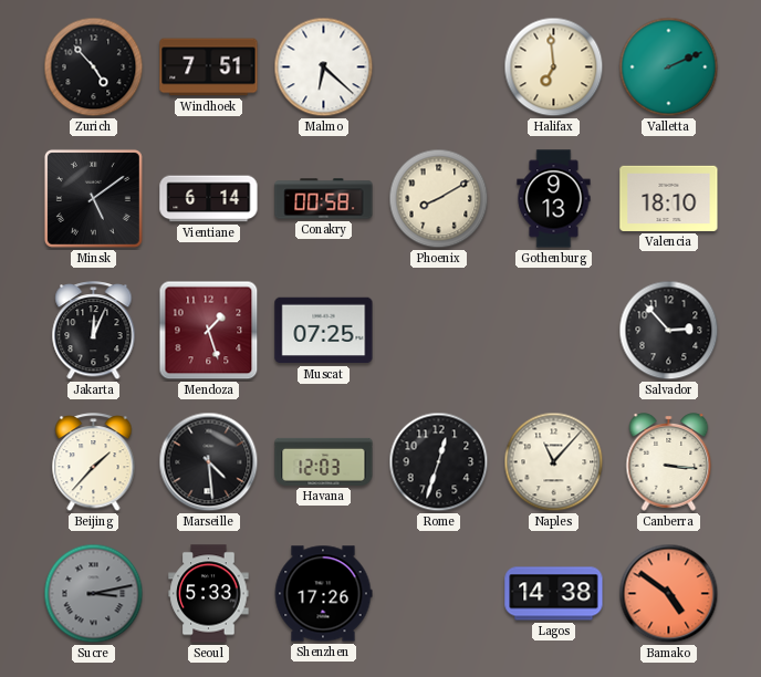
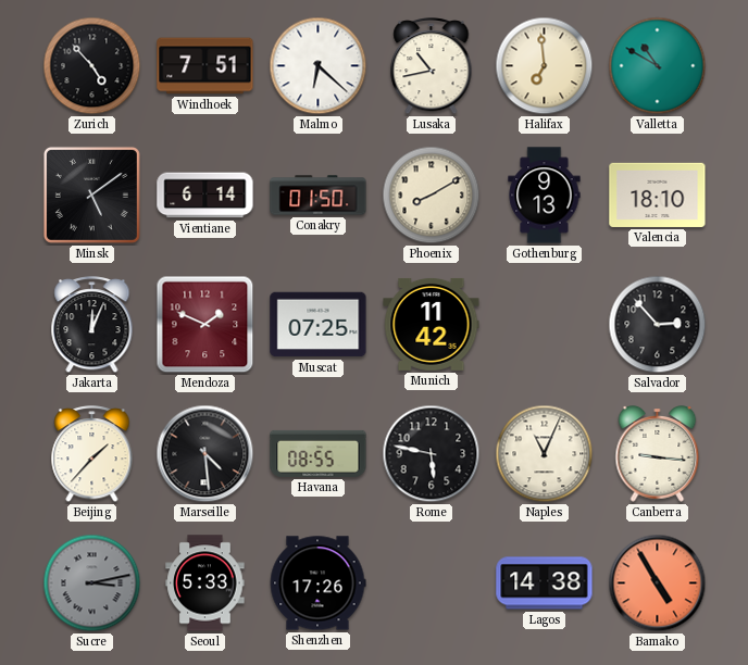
Lusaka: none -> 10:43 (432, 66)
Valletta: 2:11 -> 10:50 (658, 66)
Conakry: 00:58 -> 01:50 (319, 196)
Mendoza: 1:27 -> 1:49 (205, 325)
Munich: none -> 11:42 (432, 324)
Havana: 12:03 -> 08:55 (319, 453)
Rome: 12:33 -> 5:47 (432, 454)
Naples: 11:07 -> 11:04 (545, 454)
Canberra: 3:16 -> 9:16 (658, 454)
Bamako: 4:51 -> 4:55 (658, 584)
